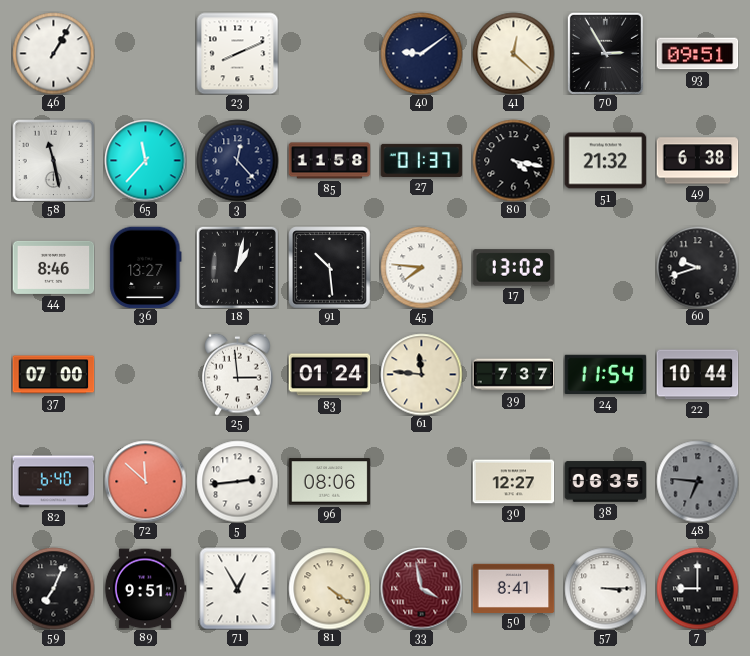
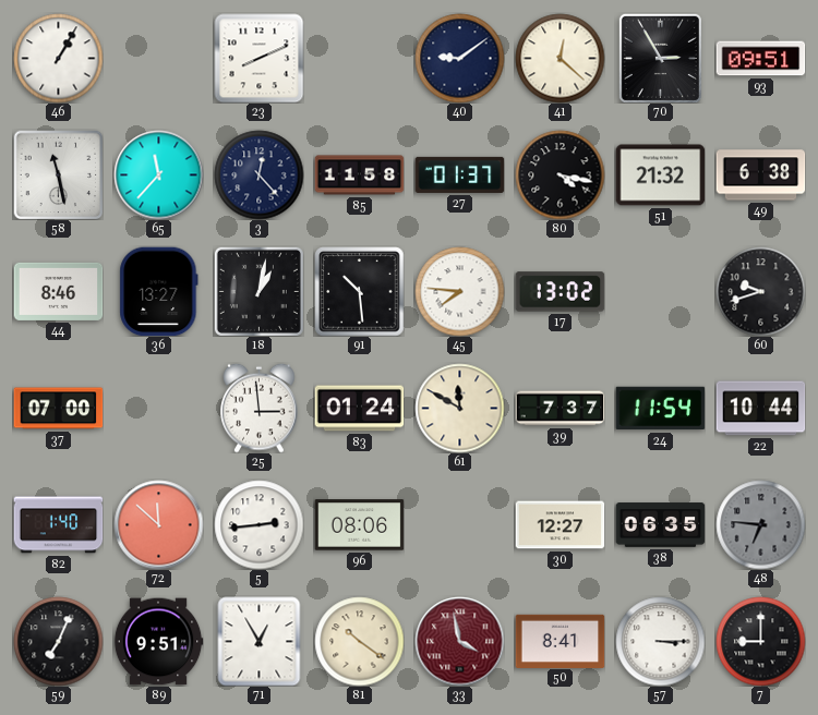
61: 11:46 -> 11:50 (459, 408)
82: 6:40 -> 1:40 (58, 525)
81: 4:21 -> 10:21 (359, 641)
